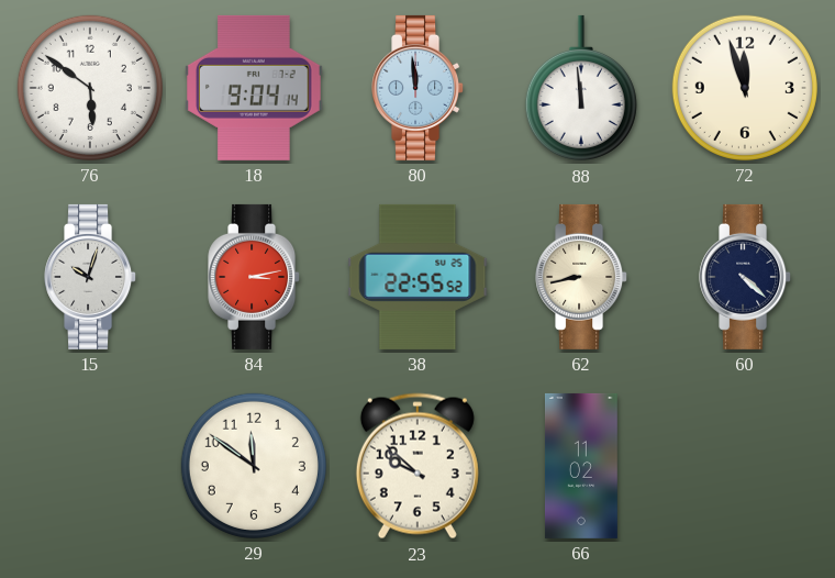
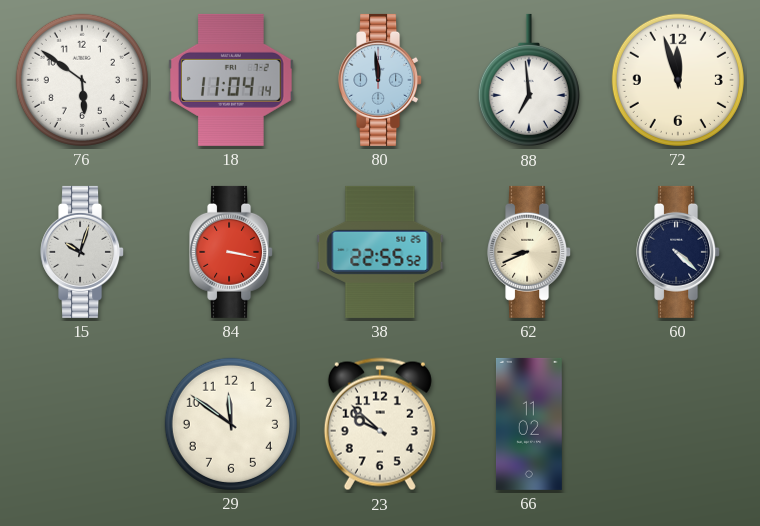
18: 9:04 -> 11:04 (232, 80)
88: 11:59 -> 6:59 (529, 80)
84: 3:13 -> 3:17 (232, 252)
62: 8:43 -> 8:41 (530, 252)
